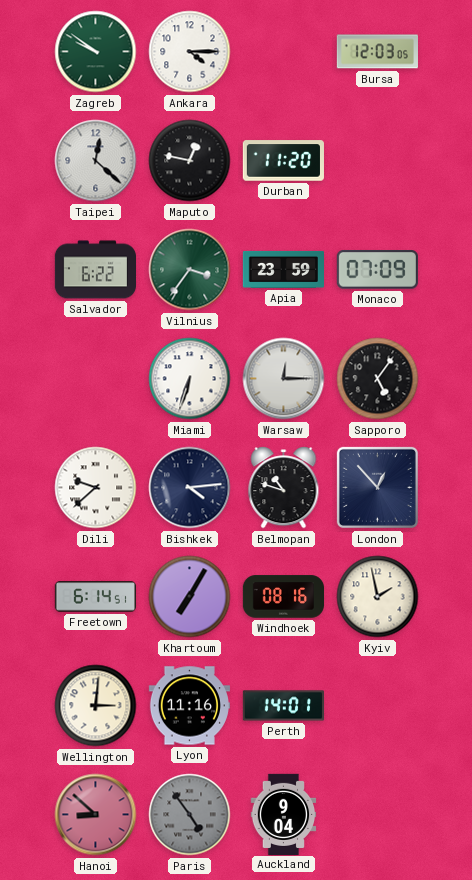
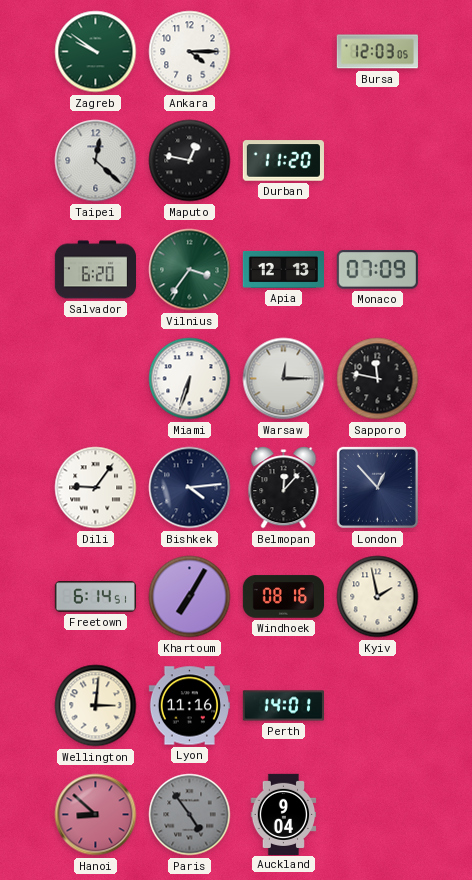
Salvador: 6:22 -> 6:20 (95, 270)
Apia: 23:59 -> 12:13 (283, 269)
Sapporo: 5:06 -> 11:47 (378, 379)
Dili: 9:38 -> 9:06 (96, 488)
Belmopan: 10:48 -> 12:07 (284, 488)
